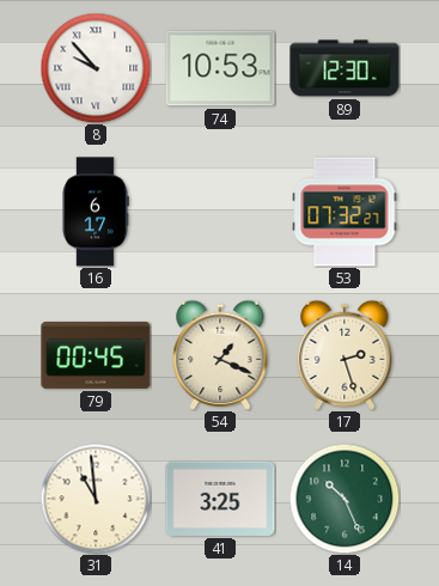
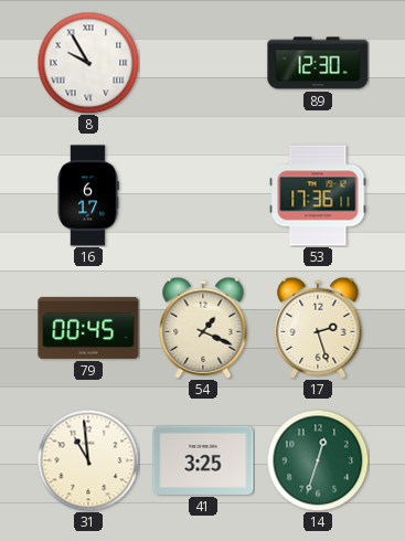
8: 9:53 -> 9:55 (88, 63)
74: 10:53 -> none (220, 68)
53: 07:32 -> 17:36 (318, 195)
14: 10:26 -> 12:33 (318, 460)
